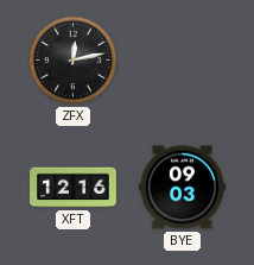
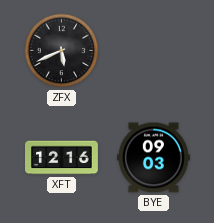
ZFX: 12:13 -> 5:41 (62, 51)
